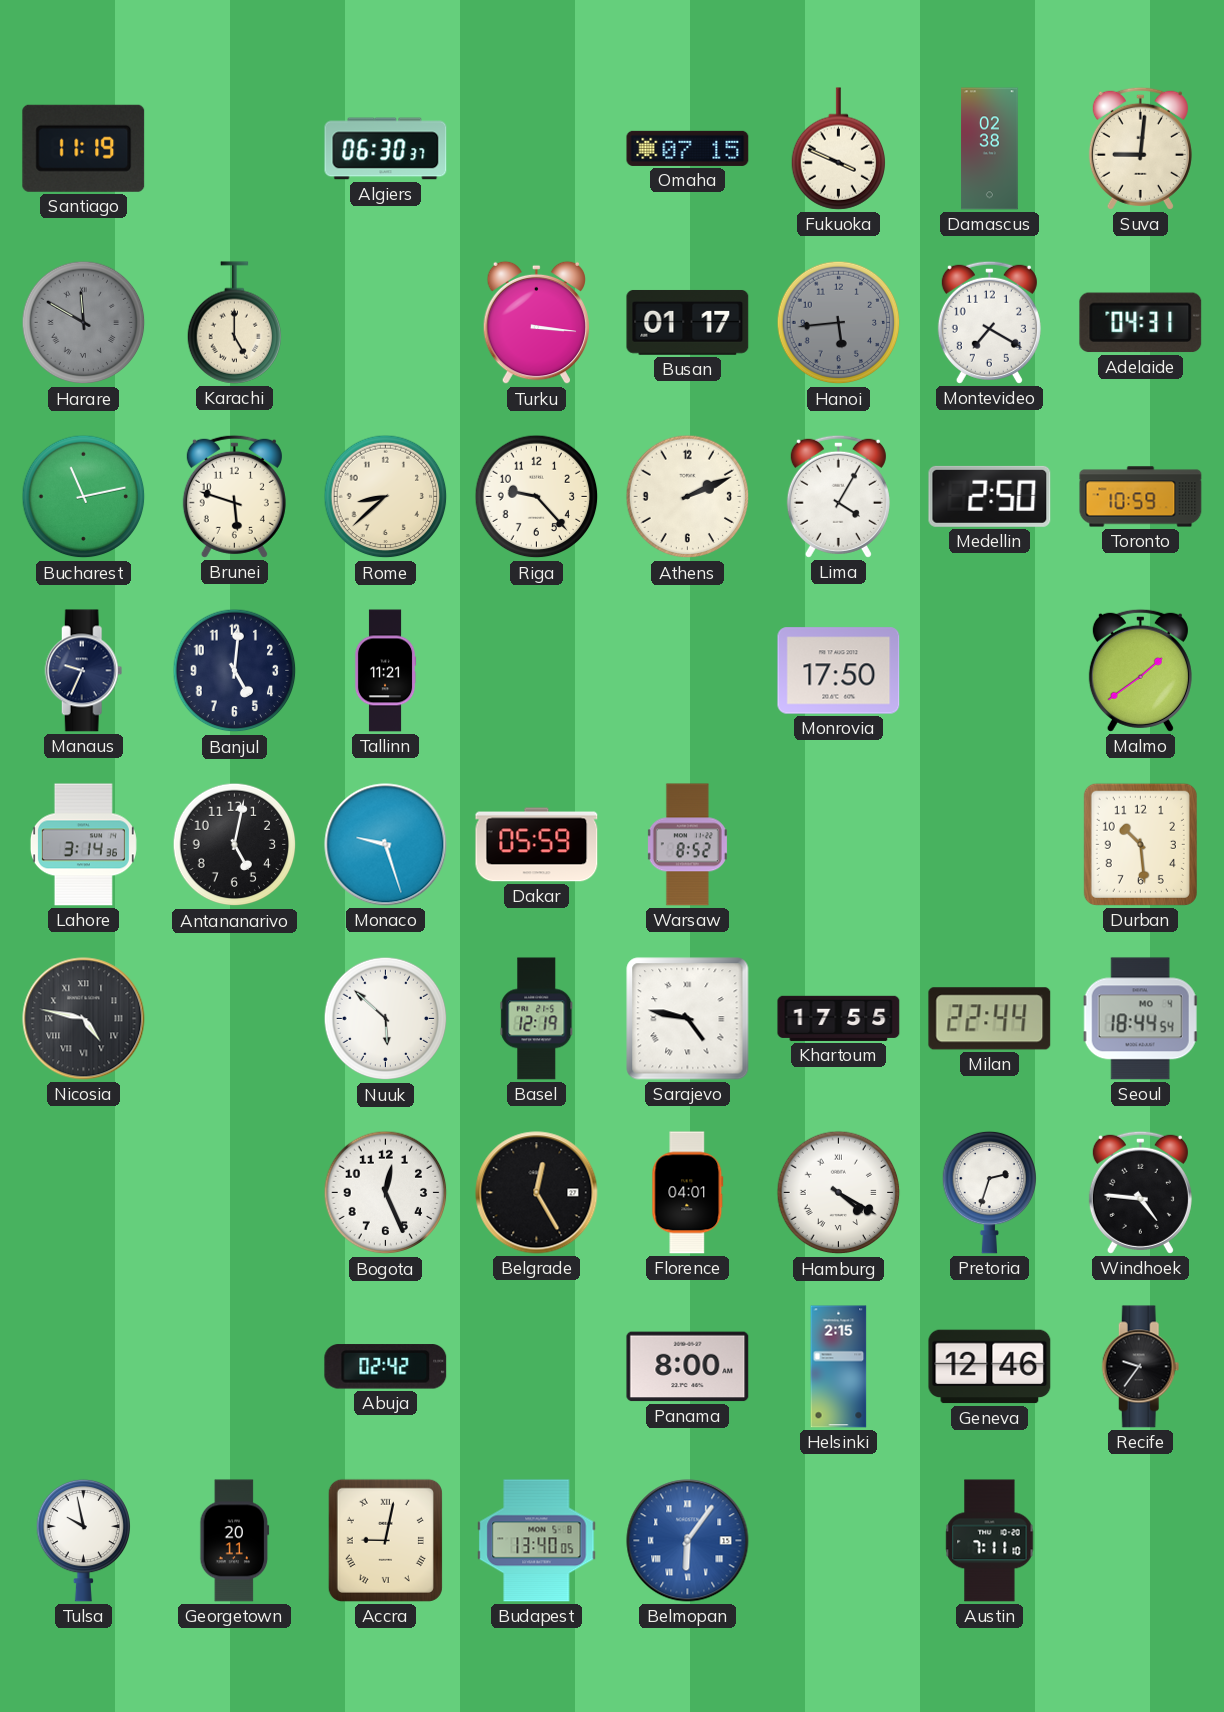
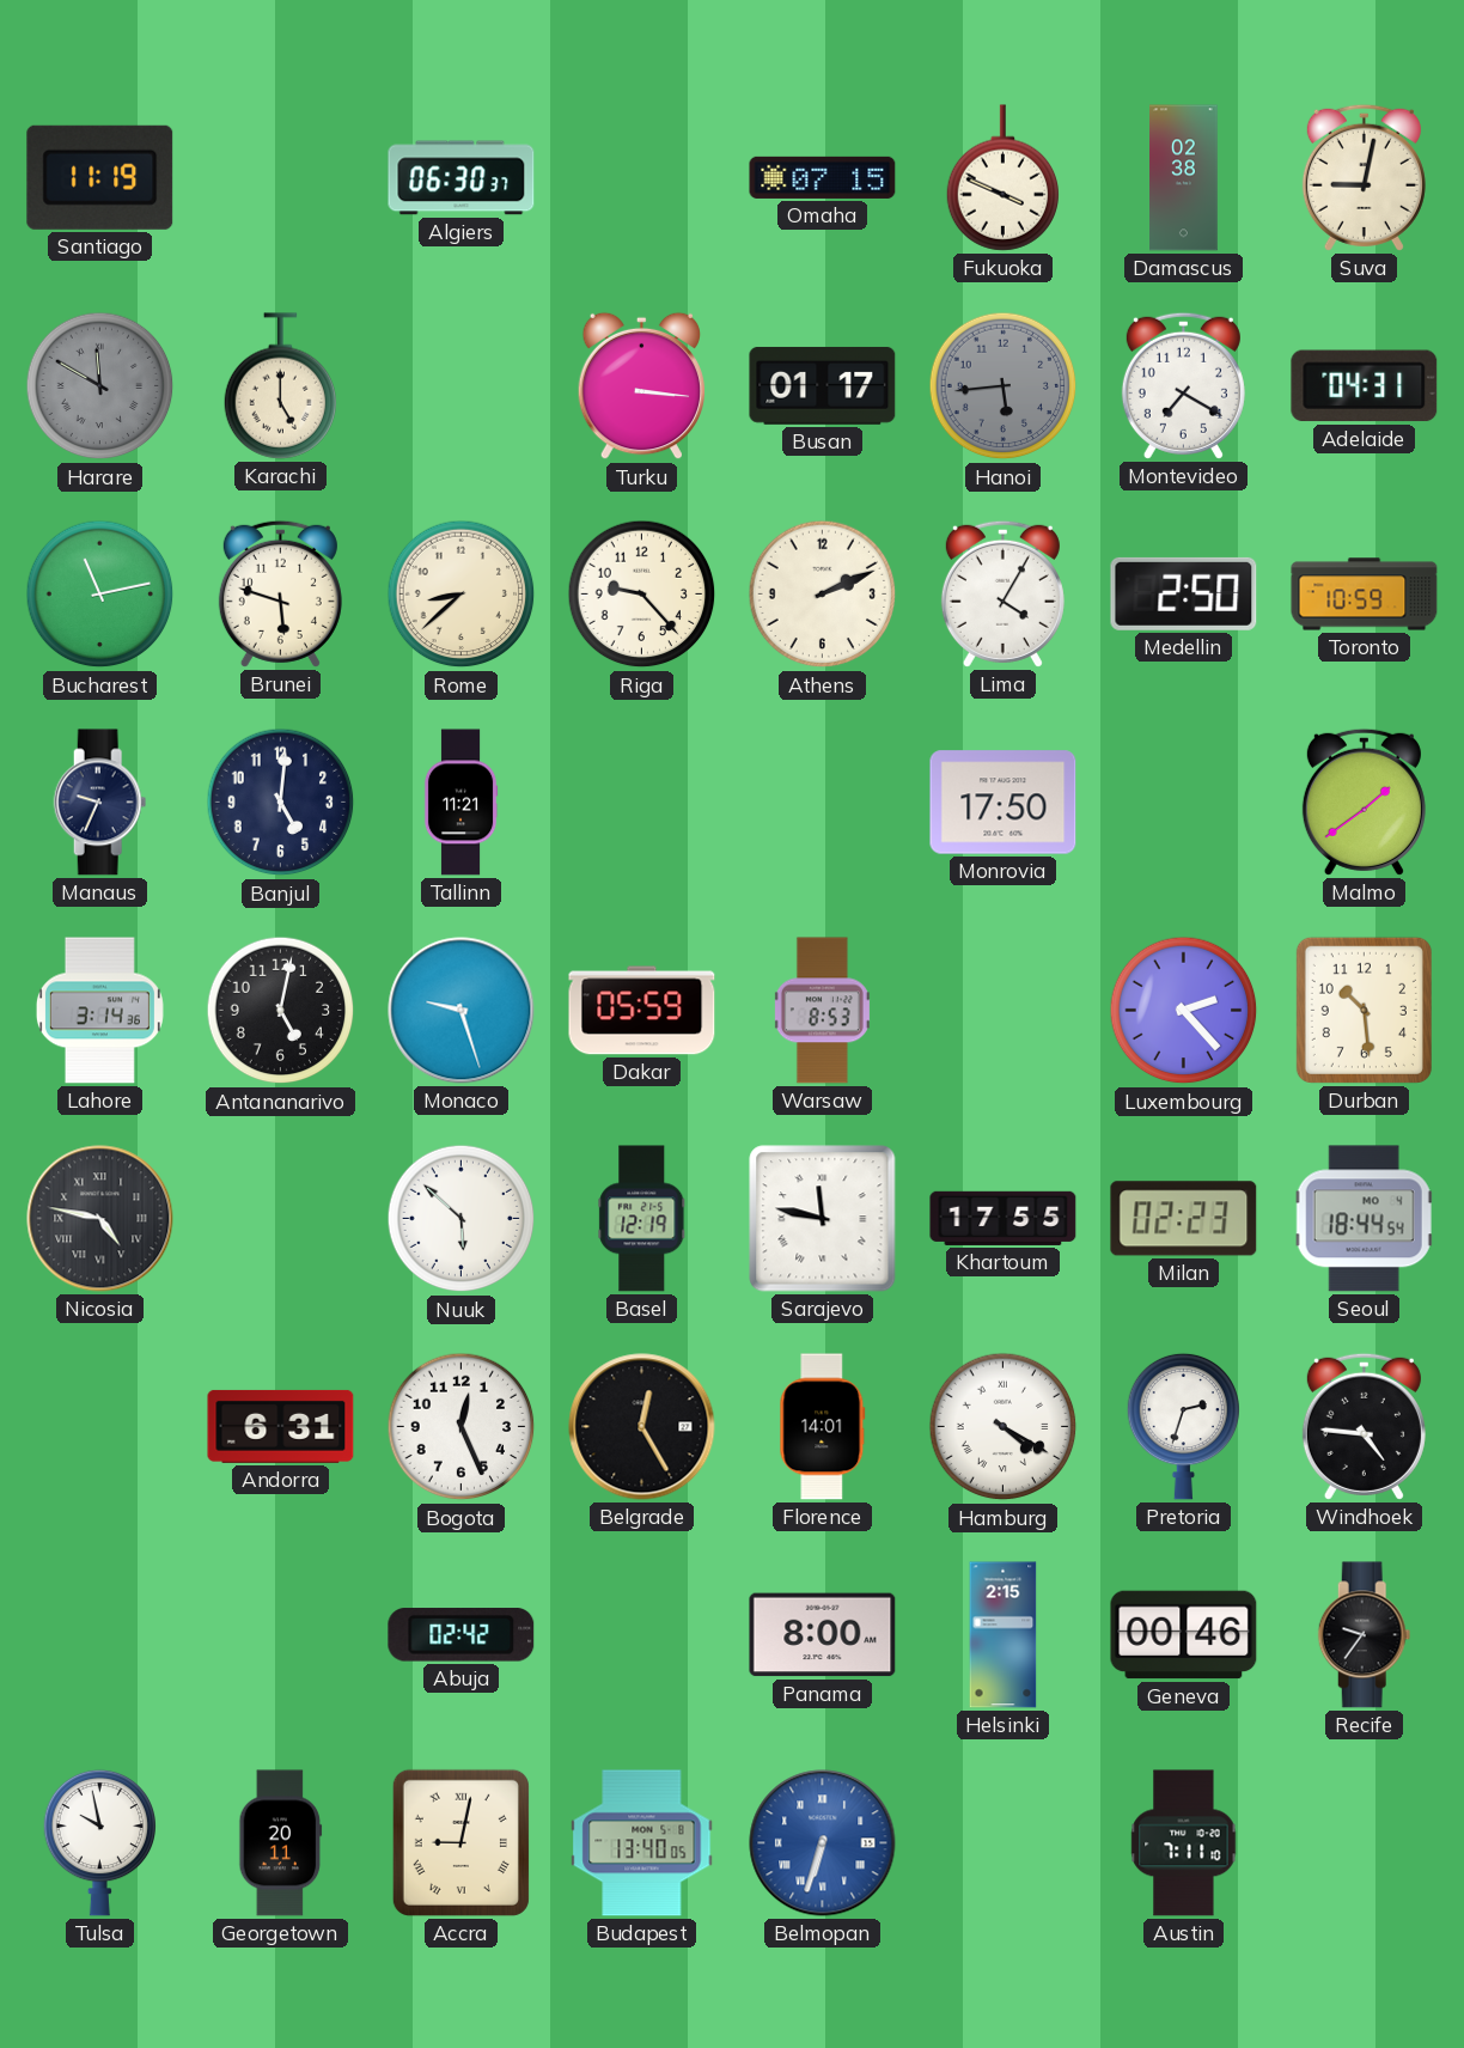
Suva: 9:01 -> 9:02 (1364, 177)
Warsaw: 8:52 -> 8:53 (822, 1011)
Luxembourg: none -> 2:23 (1184, 1011)
Sarajevo: 4:47 -> 11:47 (823, 1219)
Milan: 22:44 -> 02:23 (1184, 1219)
Andorra: none -> 6:31 (281, 1426)
Florence: 04:01 -> 14:01 (823, 1427)
Geneva: 12:46 -> 00:46 (1184, 1635)
Belmopan: 6:06 -> 6:33 (823, 1843)
